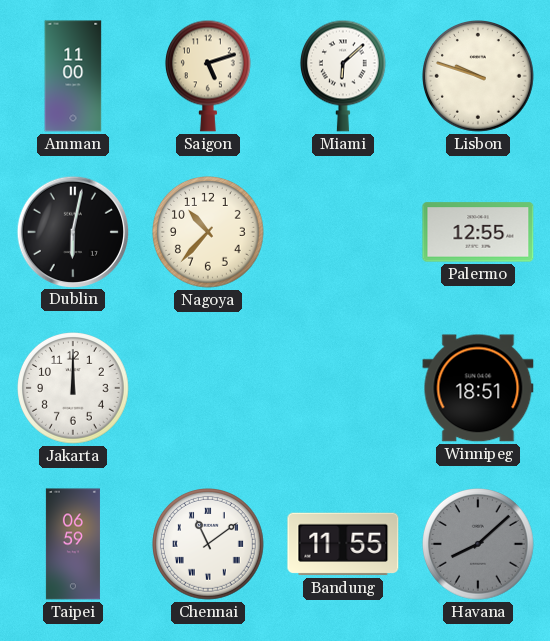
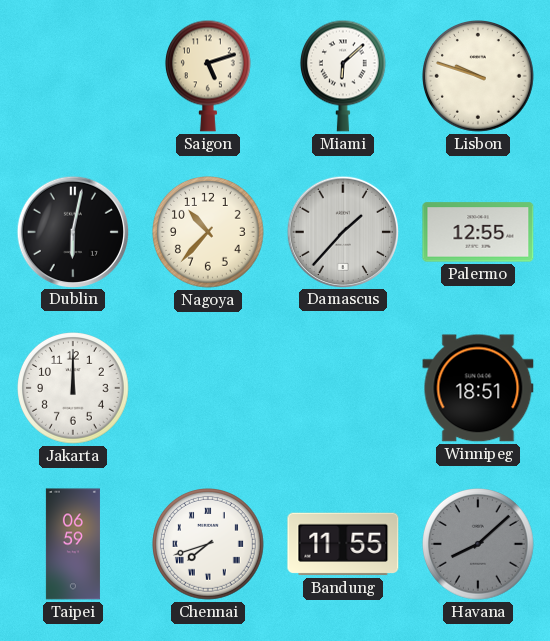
Amman: 11:00 -> none (73, 76)
Damascus: none -> 1:37 (342, 231)
Chennai: 11:09 -> 7:42 (209, 545)
